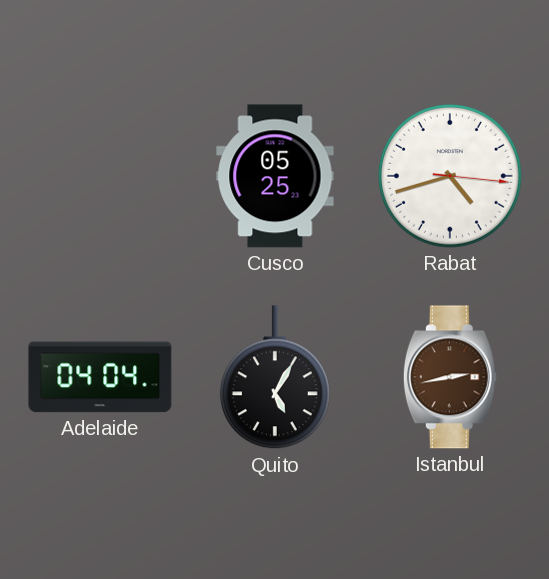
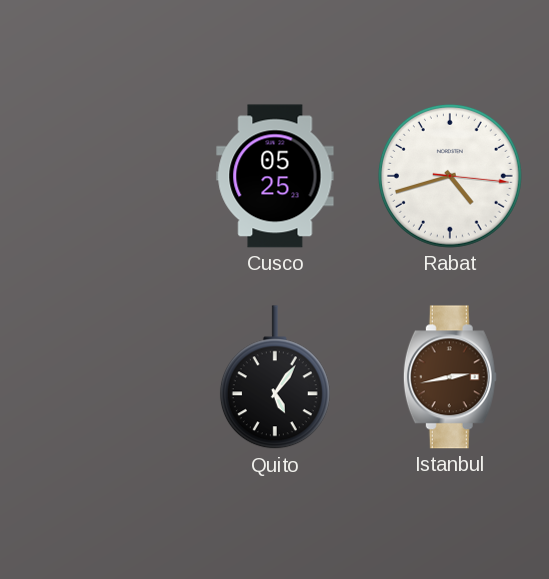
Adelaide: 04:04 -> none (100, 377)
Quito: 5:05 -> 5:06 (275, 378)
